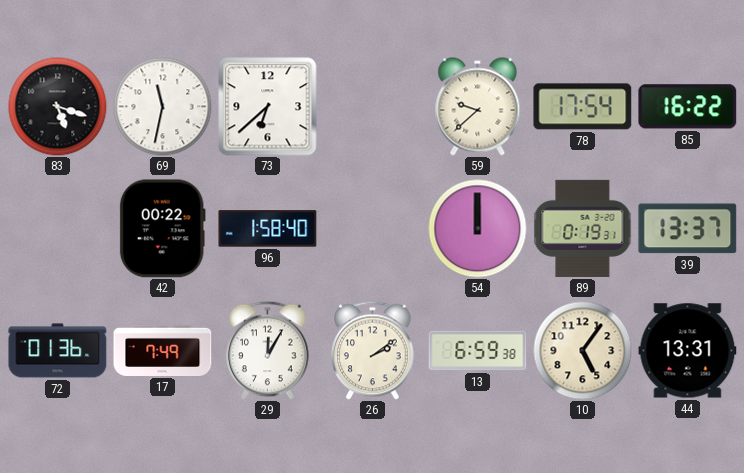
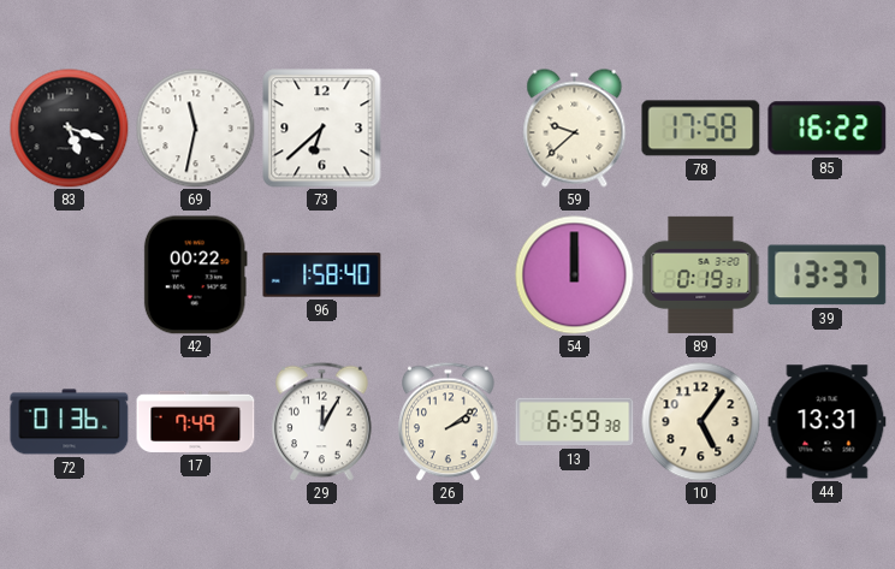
78: 17:54 -> 17:58 (701, 129)
